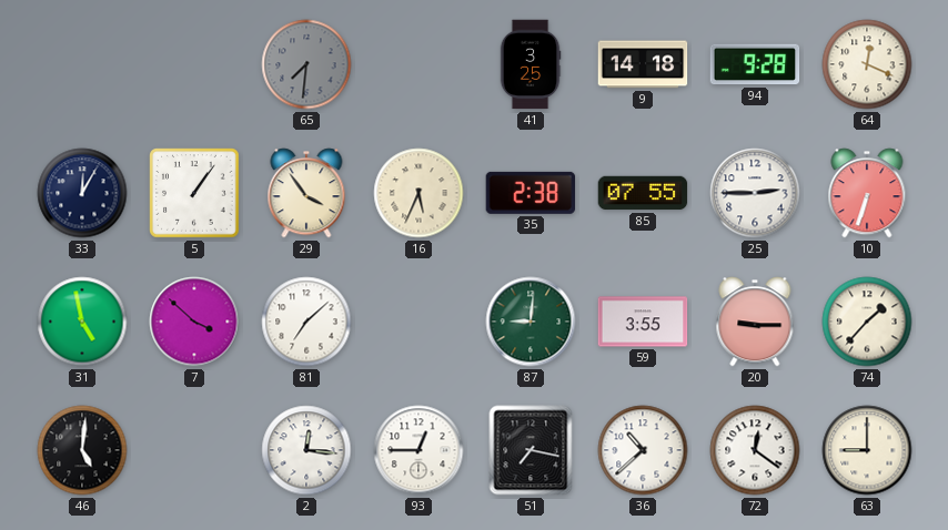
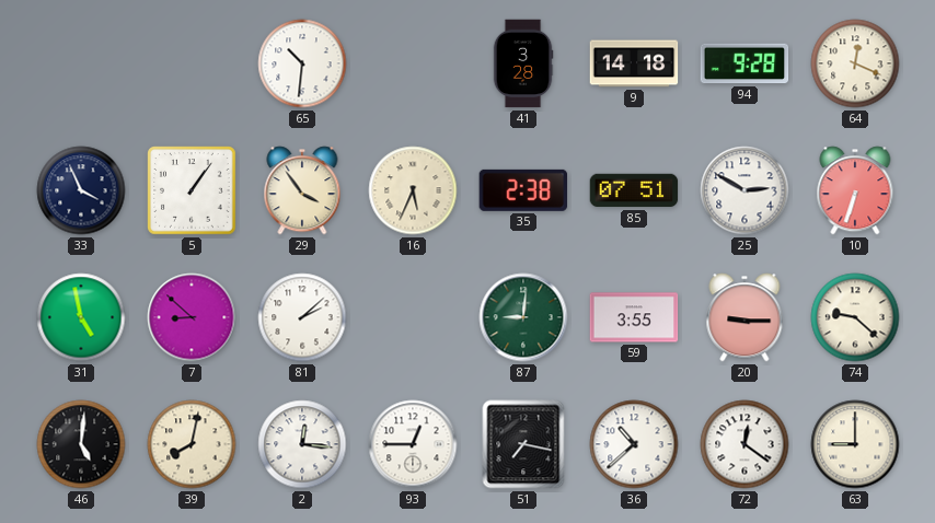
65: 7:31 -> 10:31 (302, 63)
65 dial: grey -> white (302, 63)
41: 3:25 -> 3:28 (523, 63)
33: 12:05 -> 3:56 (81, 190)
85: 07:55 -> 07:51 (634, 190)
25: 2:45 -> 2:50 (744, 190)
7: 3:52 -> 8:52 (192, 317)
81: 7:08 -> 2:08 (302, 317)
74: 1:37 -> 9:22 (855, 317)
39: none -> 8:02 (192, 444)
